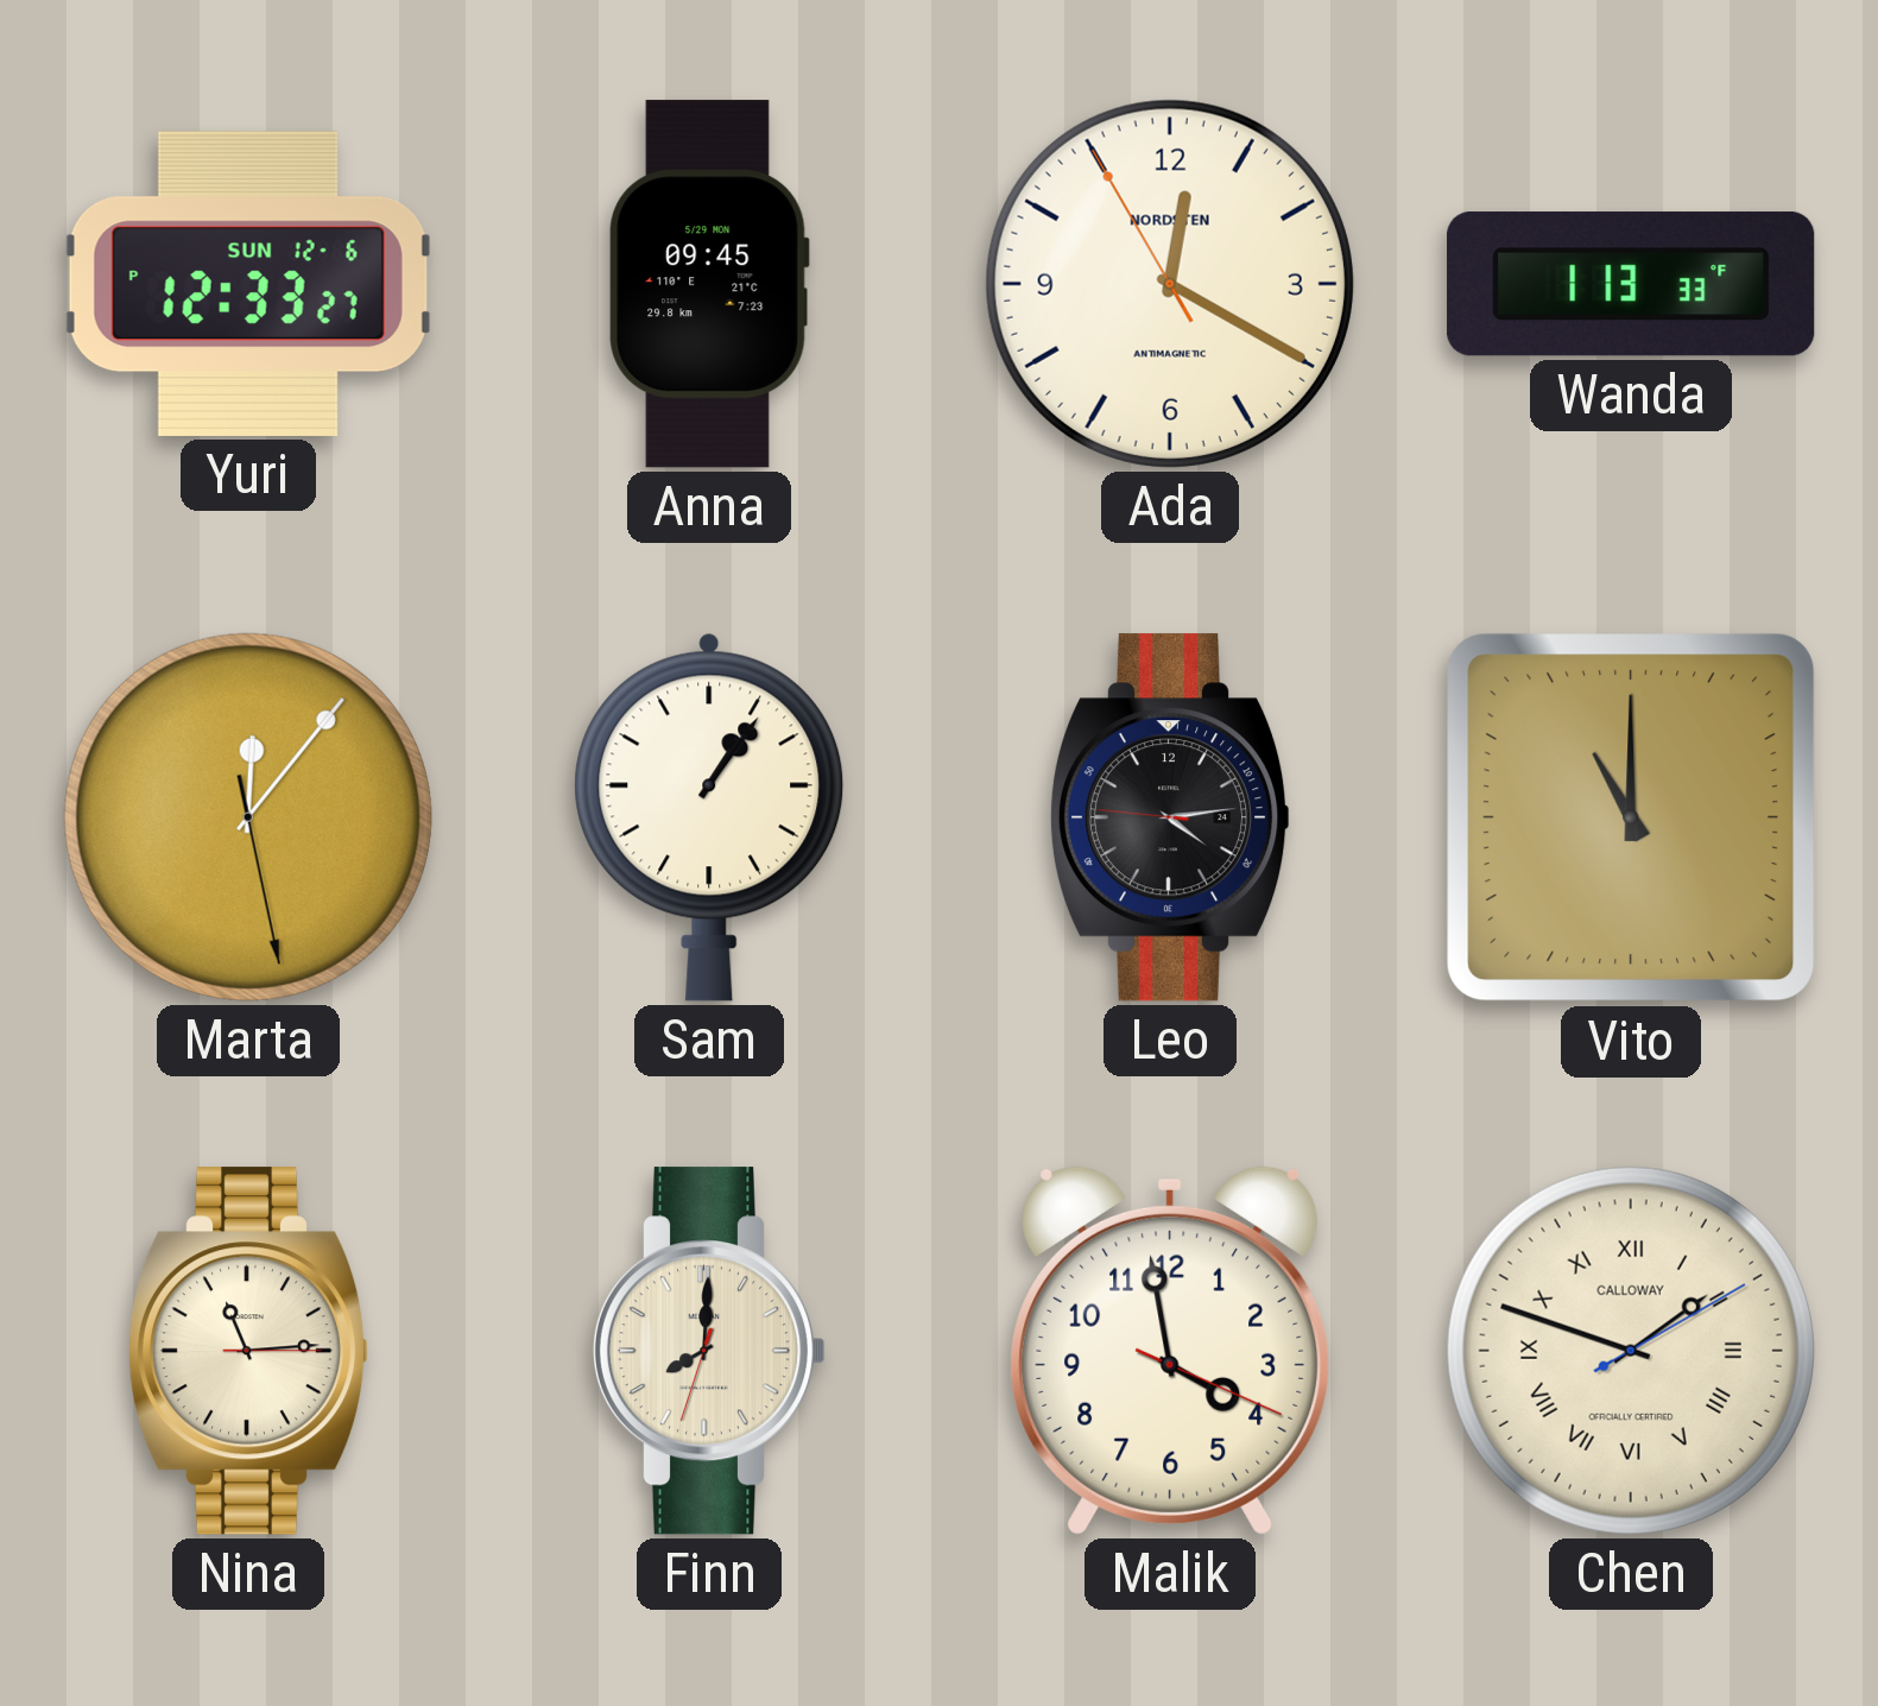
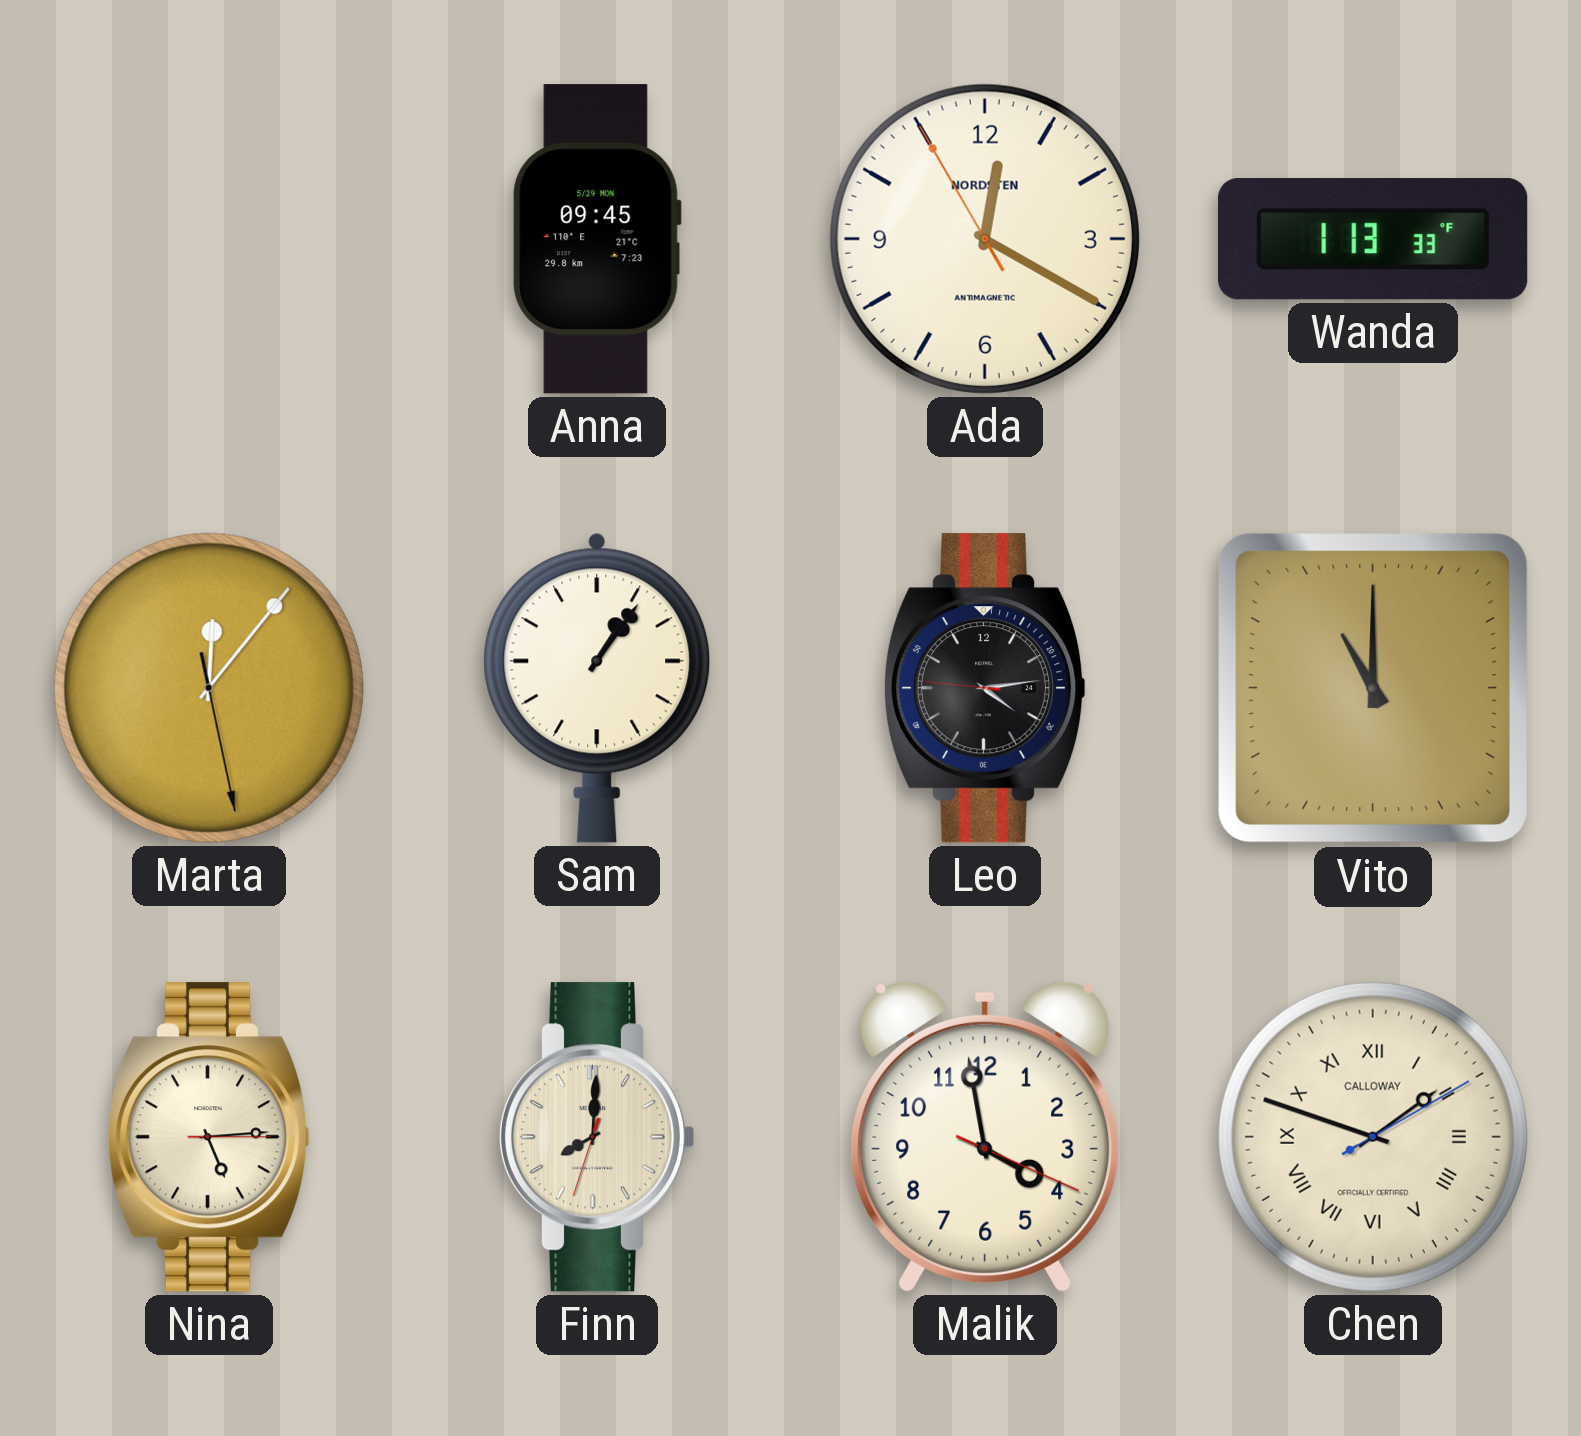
Yuri: 12:33 -> none (248, 284)
Nina: 11:14 -> 5:14 (209, 1137)
